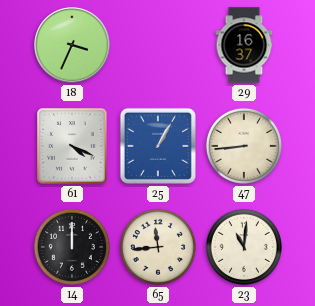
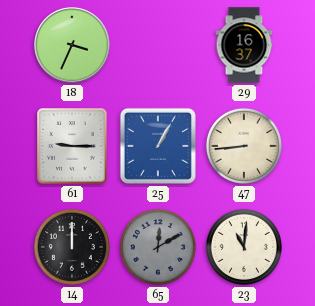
61: 4:19 -> 9:15 (72, 146)
65: 11:44 -> 12:10 (158, 247)
65 dial: cream -> grey (158, 247)
